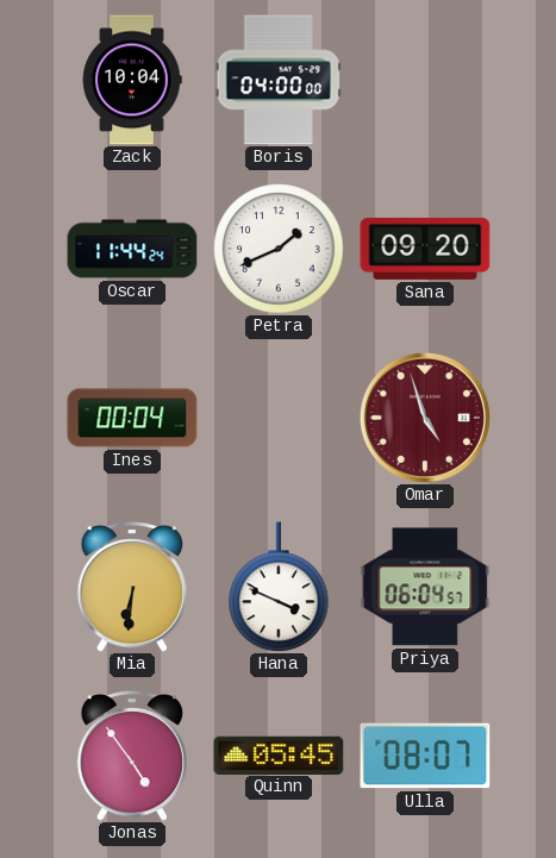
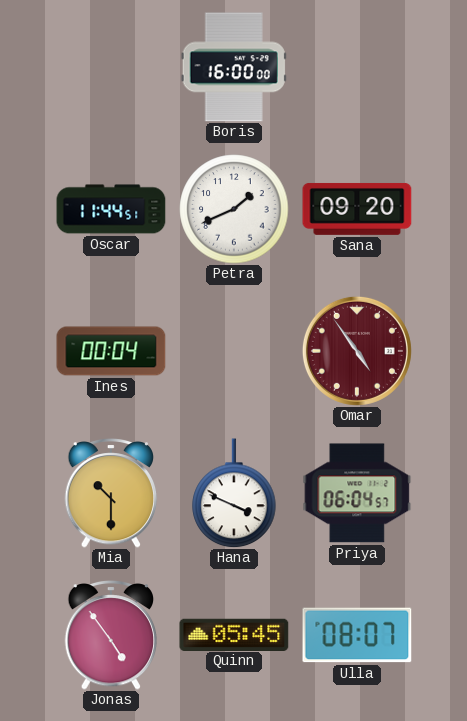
Zack: 10:04 -> none (132, 80)
Boris: 04:00 -> 16:00 (234, 67)
Oscar: 11:44:24 -> 11:44:51 (111, 209)
Omar: 4:57 -> 4:54 (357, 351)
Mia: 6:31 -> 10:30 (111, 493)
